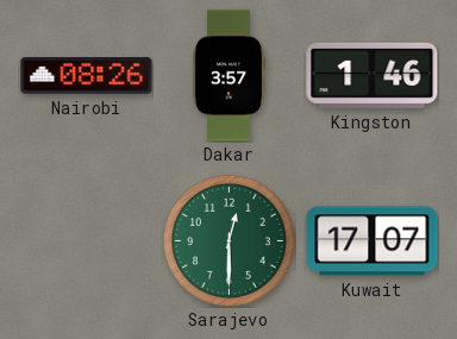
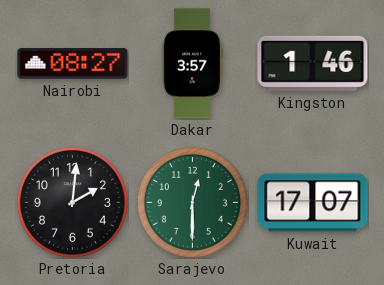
Nairobi: 08:26 -> 08:27 (73, 64)
Pretoria: none -> 2:01 (72, 202)
